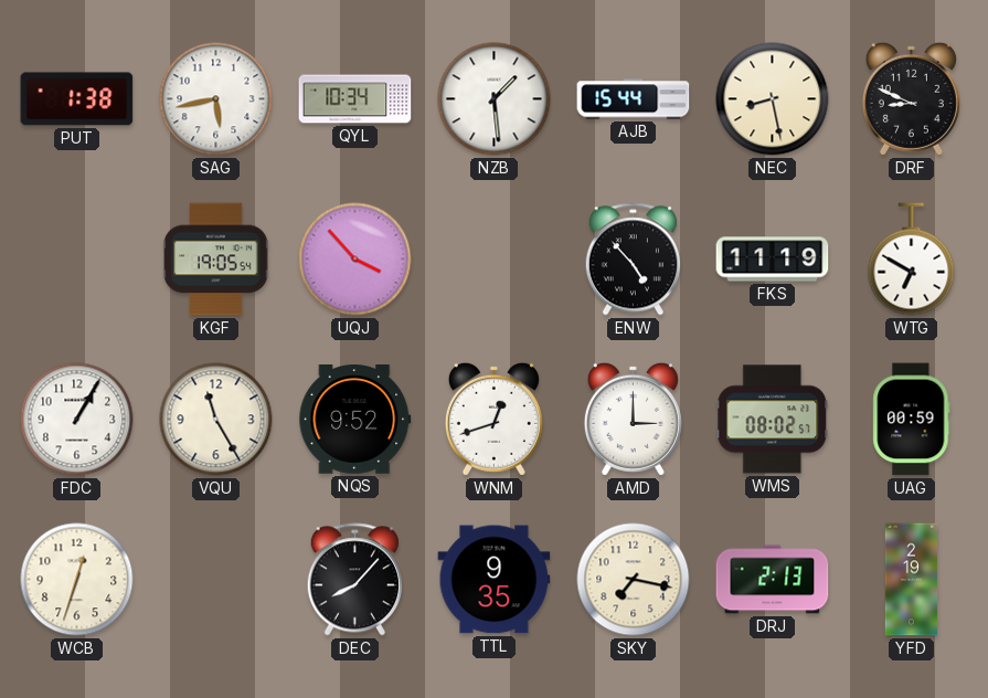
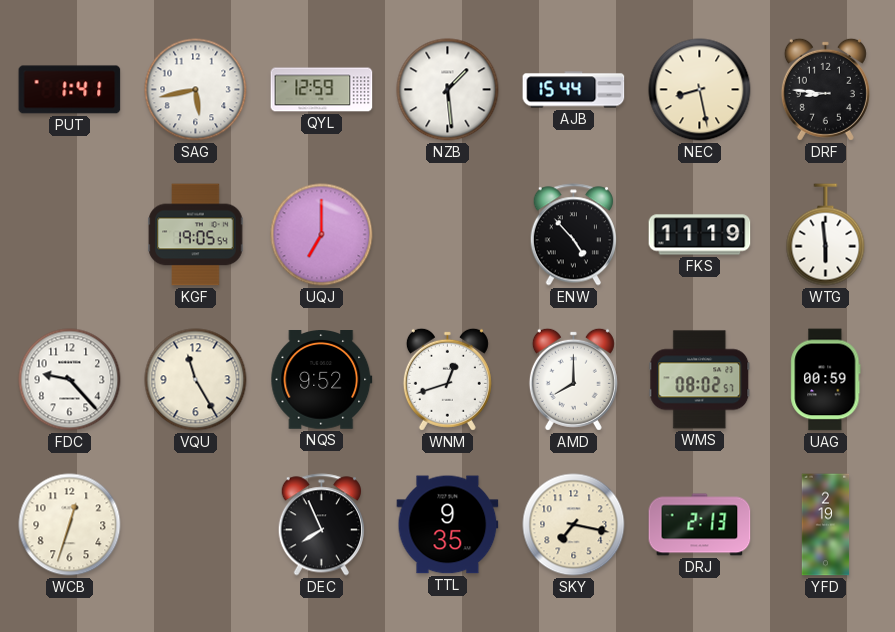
PUT: 1:38 -> 1:41 (70, 90)
QYL: 10:34 -> 12:59 (322, 90)
DRF: 8:49 -> 8:46 (825, 89)
UQJ: 3:53 -> 7:00 (322, 235)
WTG: 6:50 -> 5:59 (826, 235)
FDC: 1:05 -> 9:23 (70, 380)
AMD: 3:00 -> 8:00 (573, 379)
DEC: 8:07 -> 7:56 (321, 525)
